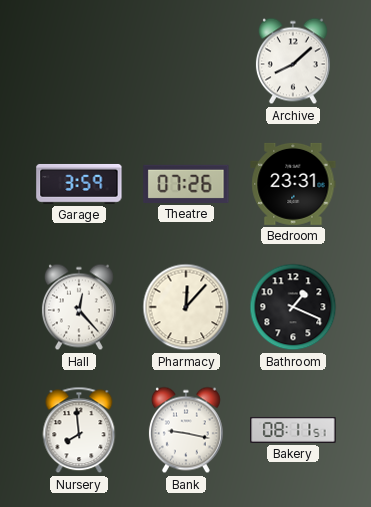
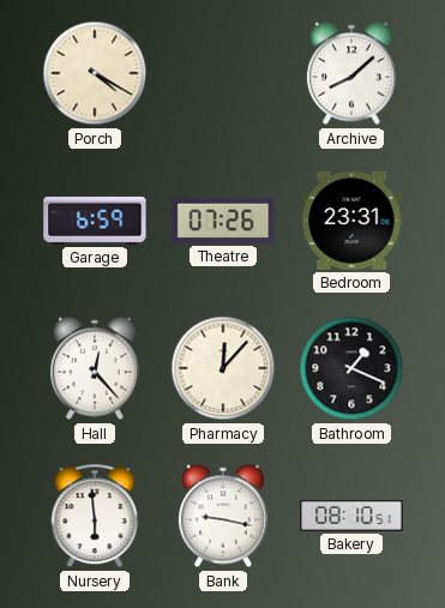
Porch: none -> 4:20 (95, 73)
Garage: 3:59 -> 6:59 (95, 221)
Nursery: 7:59 -> 5:59 (95, 516)
Bakery: 08:11 -> 08:10 (351, 516)
